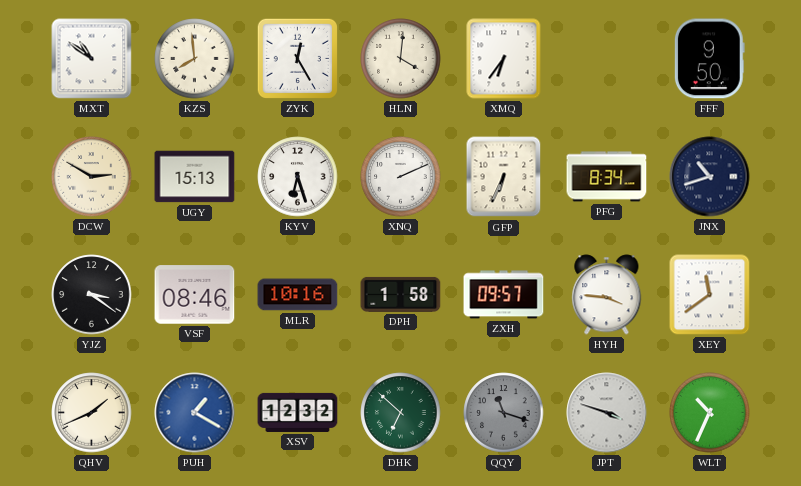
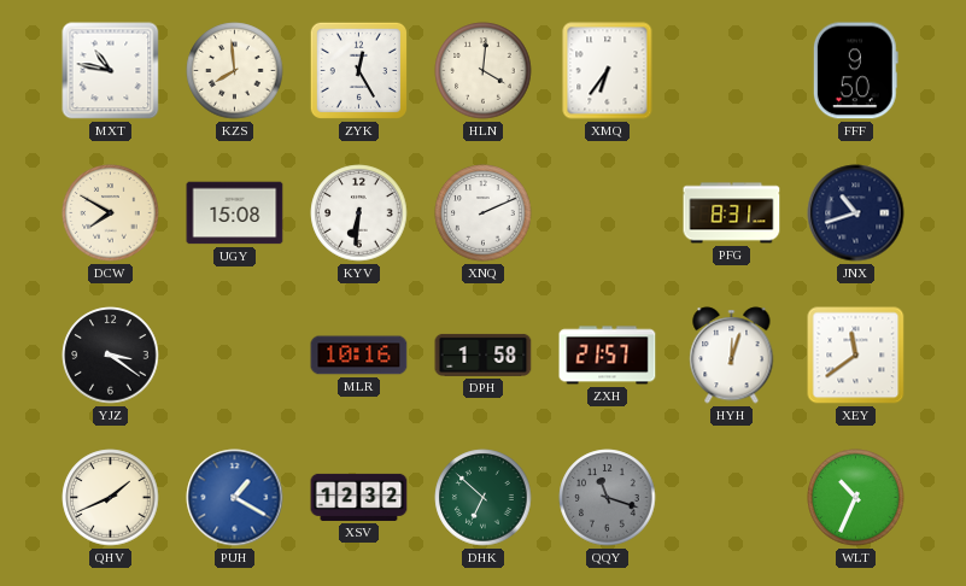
MXT: 10:51 -> 10:47 (111, 71)
DCW: 2:50 -> 7:50 (111, 213)
UGY: 15:13 -> 15:08 (235, 213)
KYV: 6:27 -> 6:31 (359, 213)
GFP: 6:34 -> none (504, 177)
PFG: 8:34 -> 8:31 (732, 213)
VSF: 08:46 -> none (195, 295)
ZXH: 09:57 -> 21:57 (608, 356)
HYH: 3:46 -> 12:03 (732, 356)
JPT: 3:48 -> none (607, 413)
